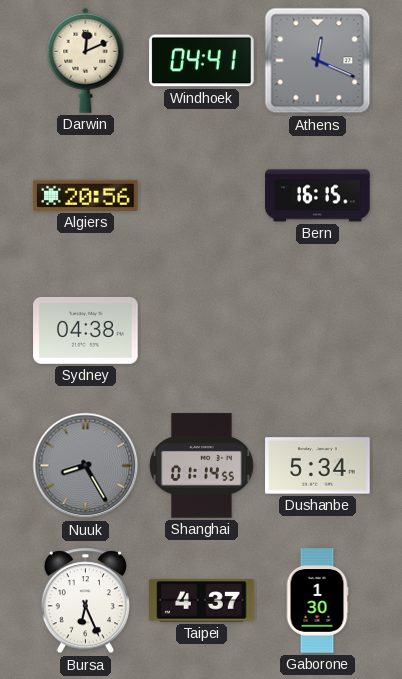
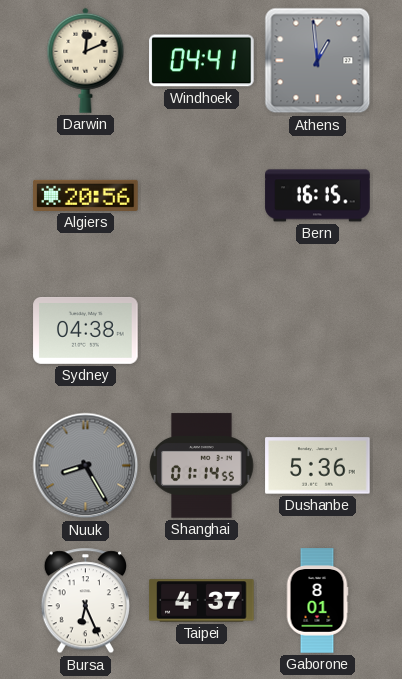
Athens: 12:19 -> 12:59 (318, 61)
Dushanbe: 5:34 -> 5:36 (318, 466)
Gaborone: 1:30 -> 8:01 (317, 601)
